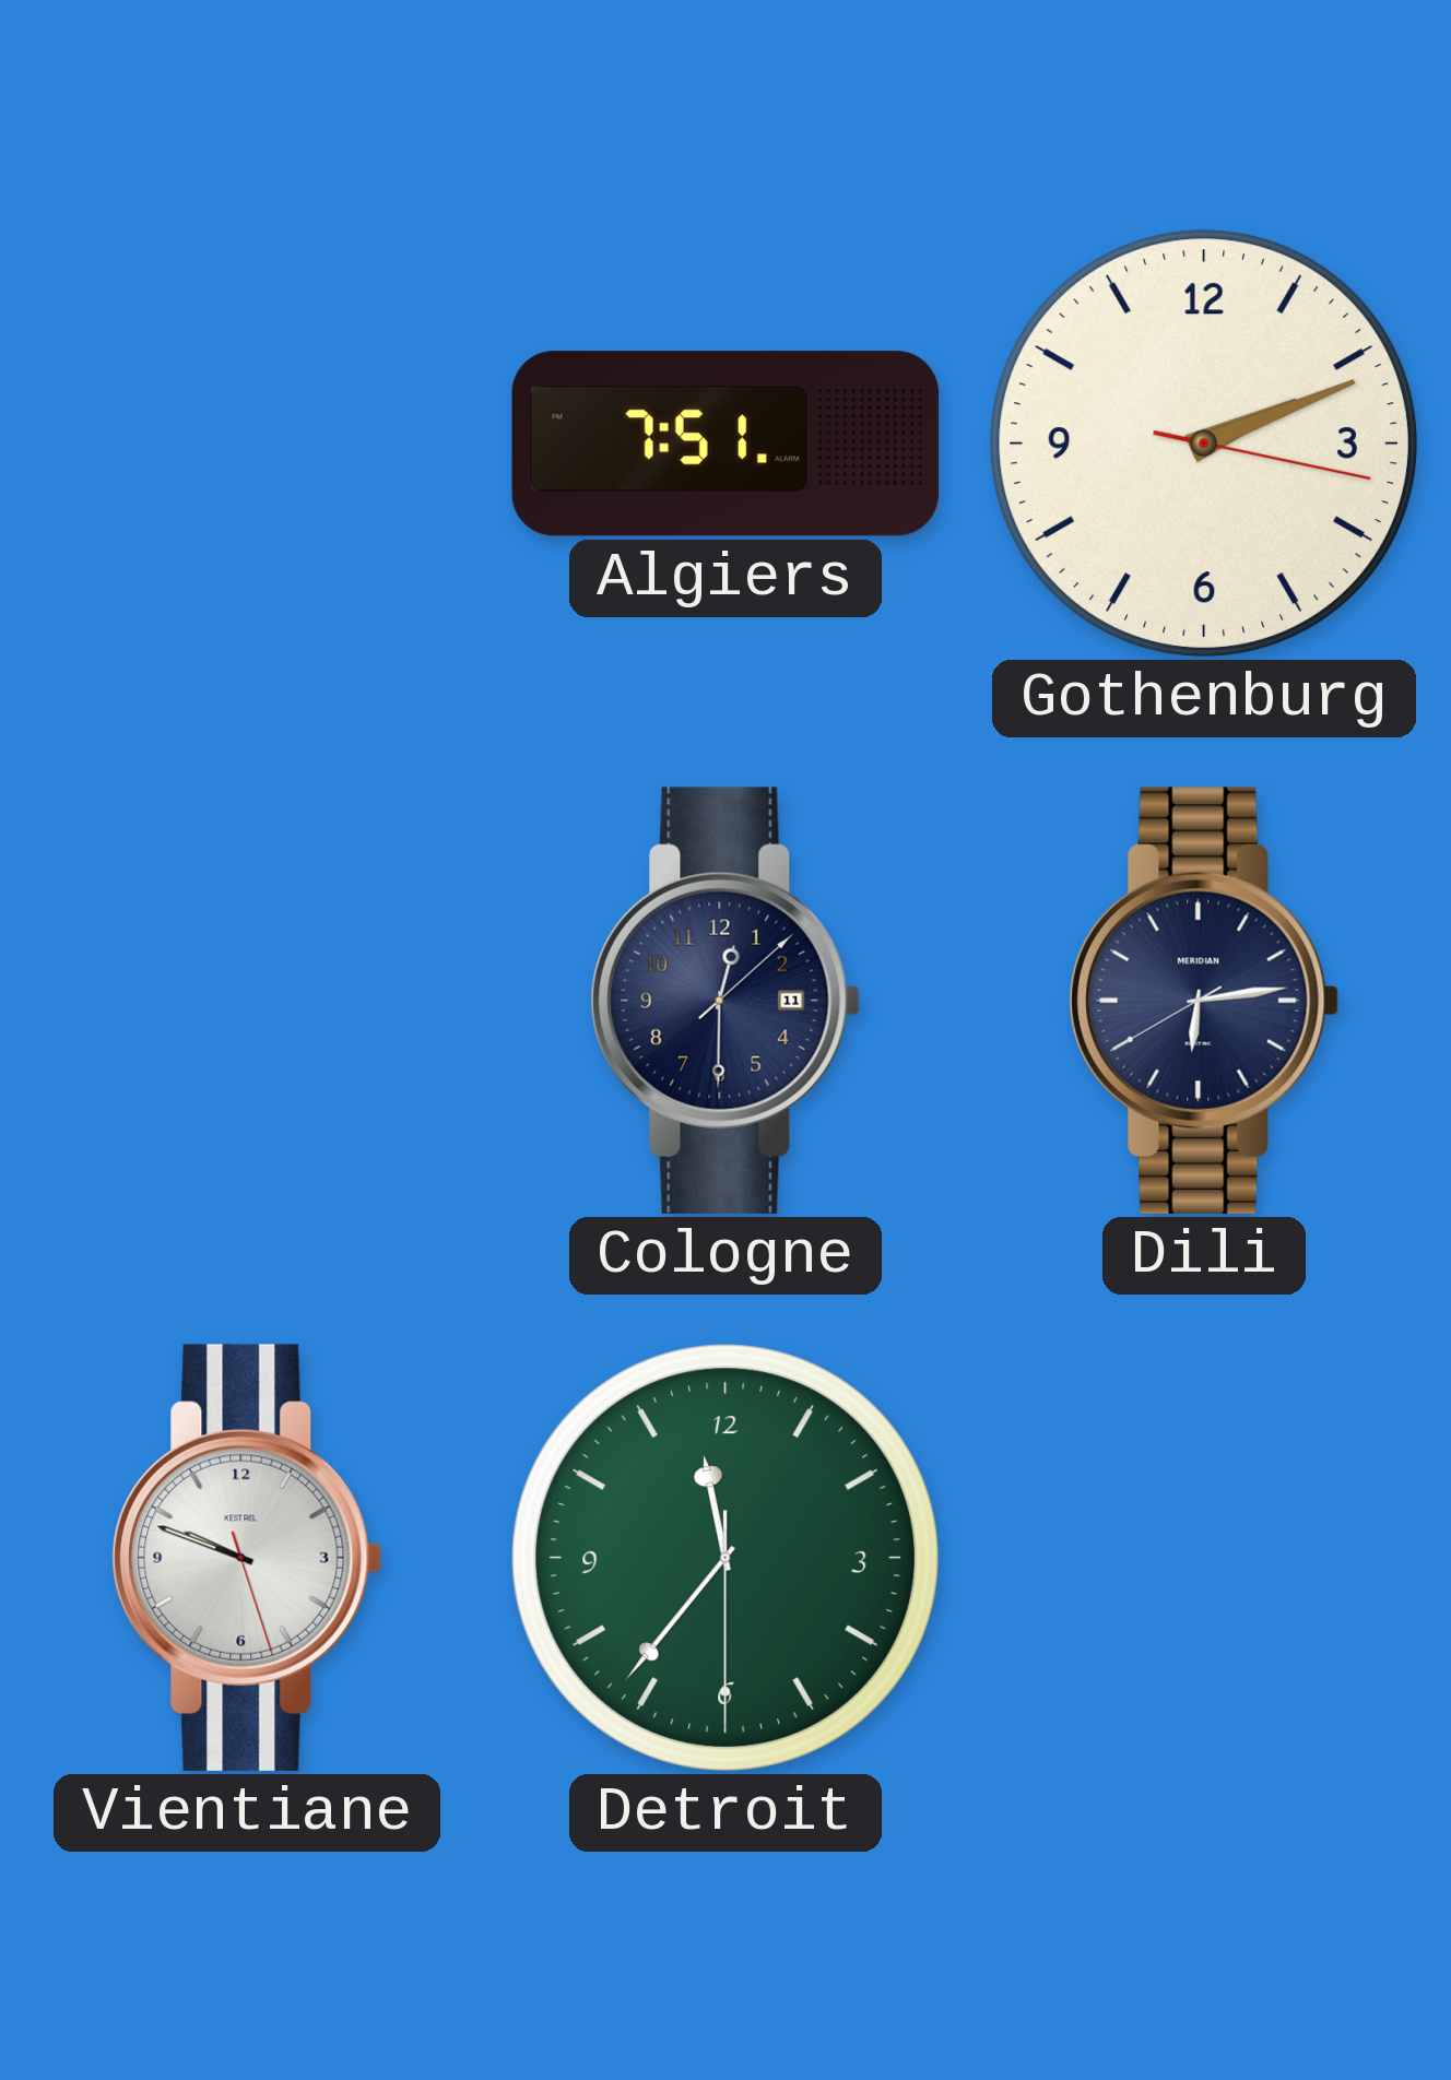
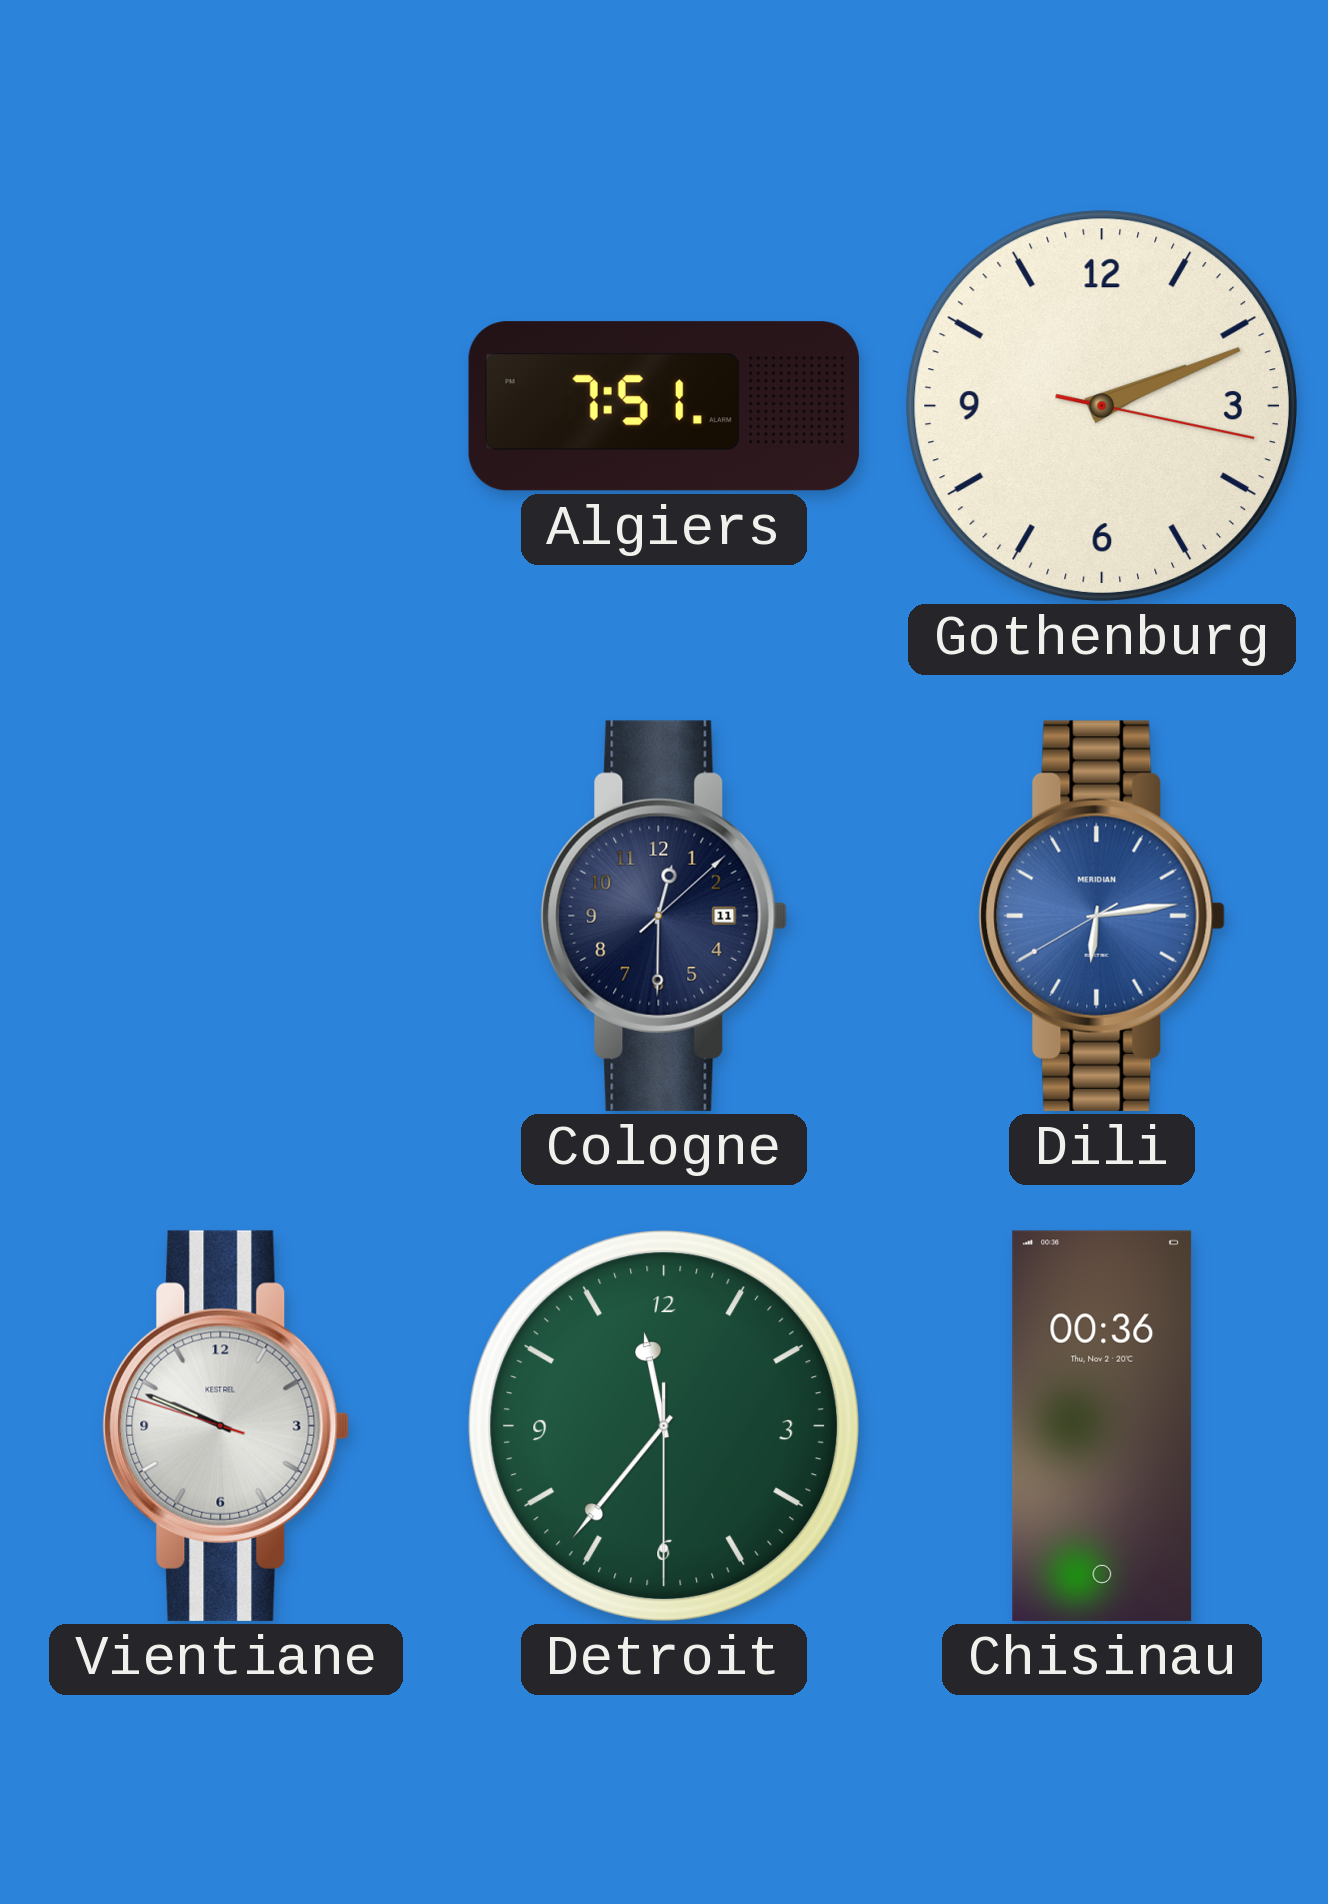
Dili dial: navy -> blue (1102, 916)
Vientiane: 9:48:27 -> 9:48:48 (226, 1426)
Chisinau: none -> 00:36 (1102, 1426)
